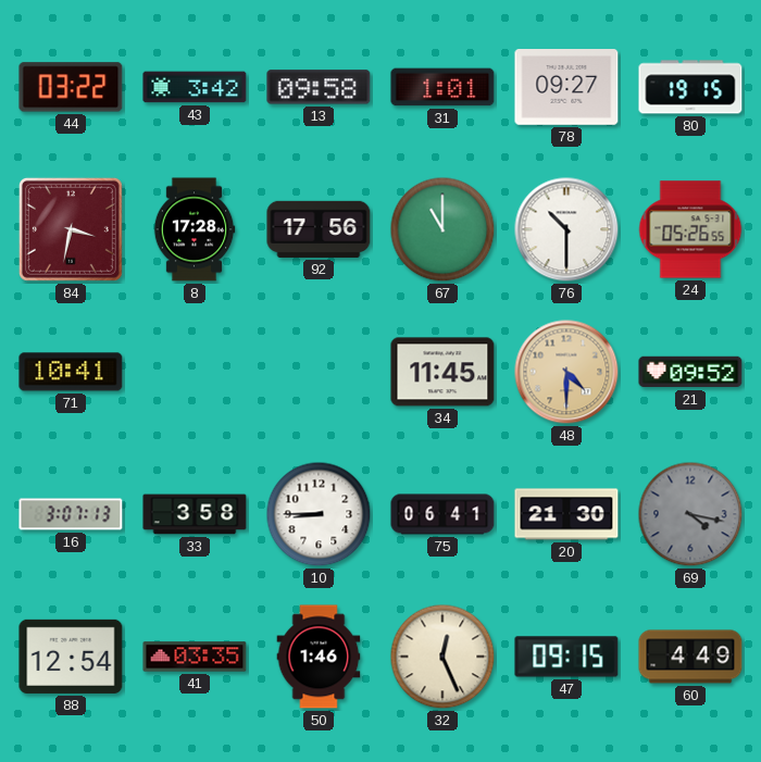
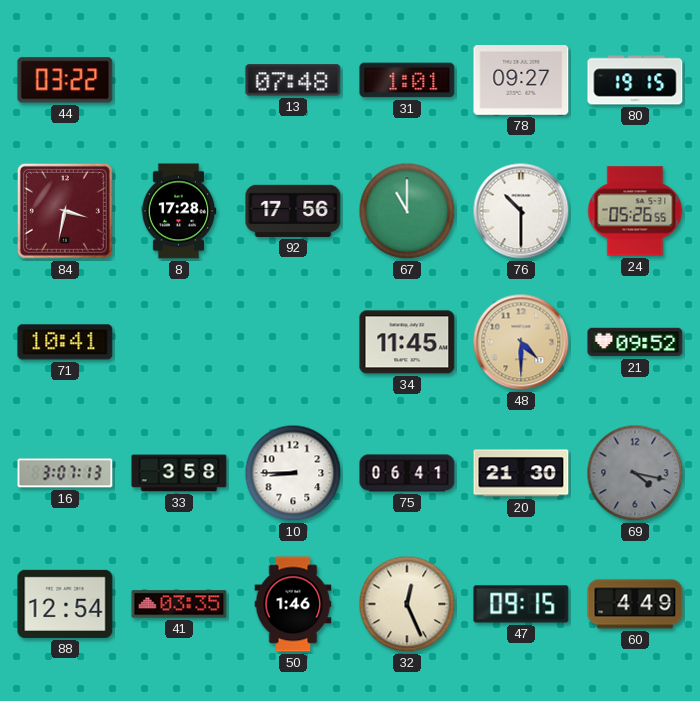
43: 3:42 -> none (195, 87)
13: 09:58 -> 07:48 (293, 80)
